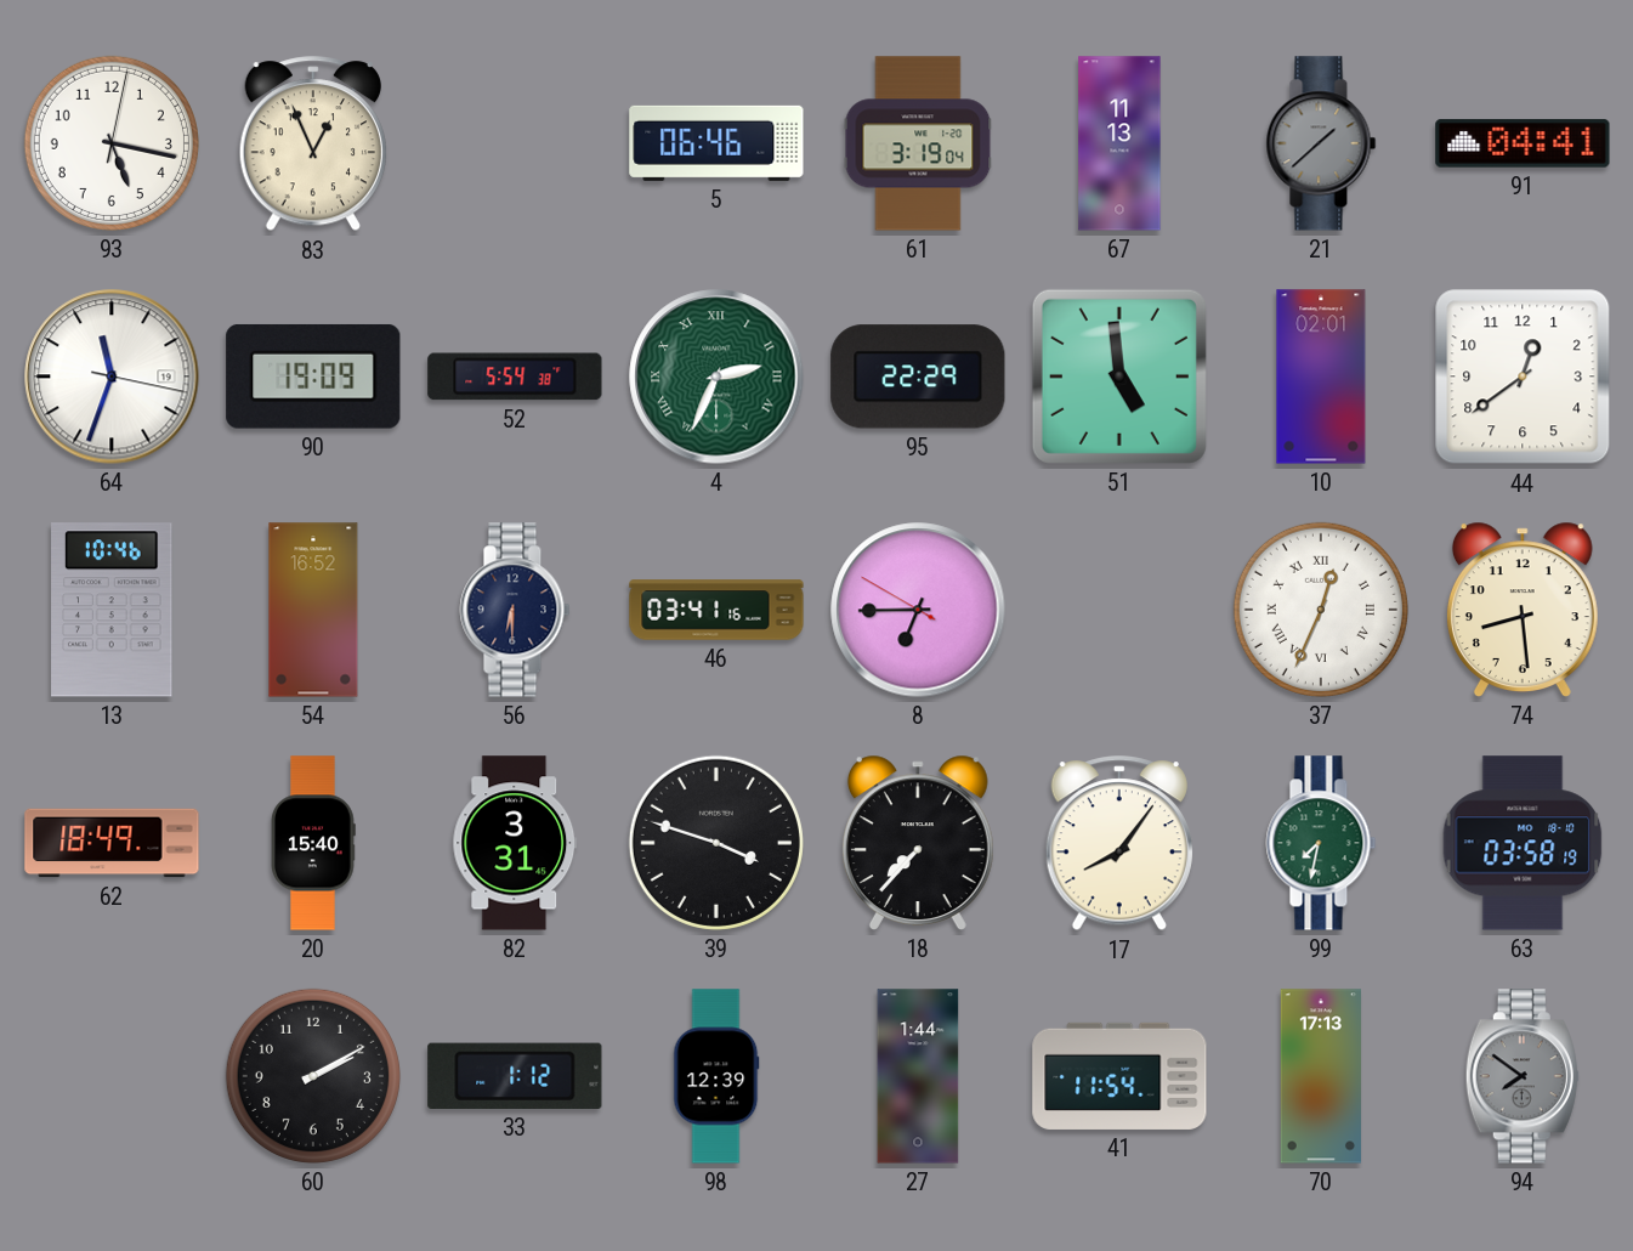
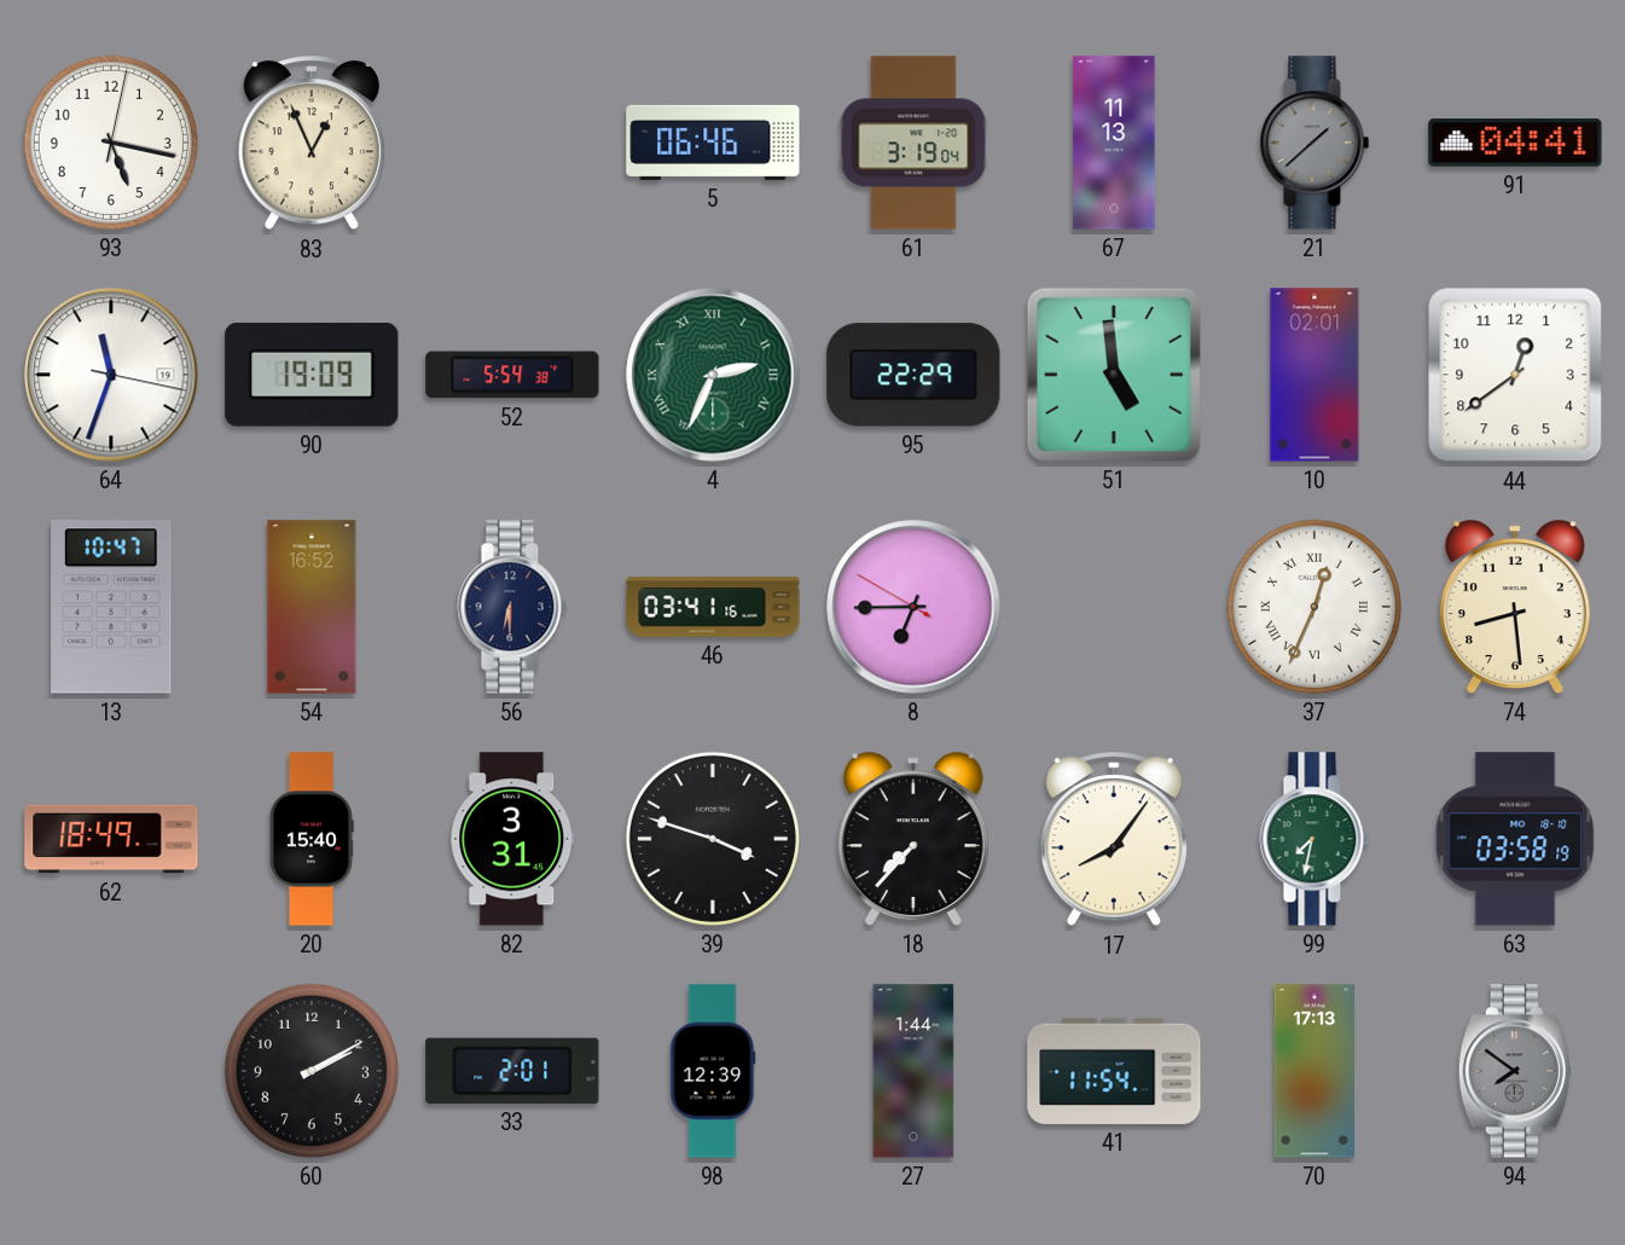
13: 10:46 -> 10:47 (111, 607)
33: 1:12 -> 2:01 (512, 1071)
